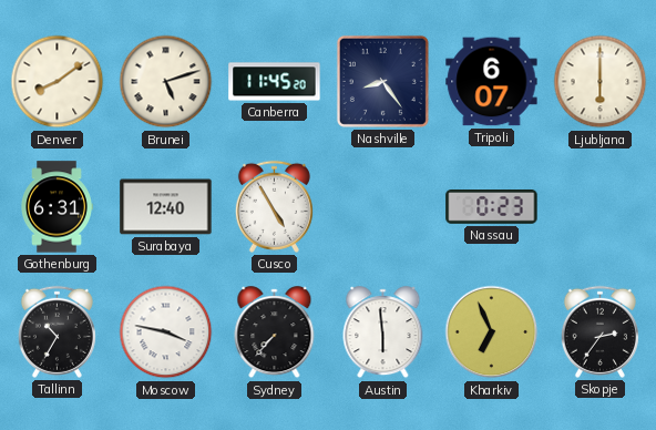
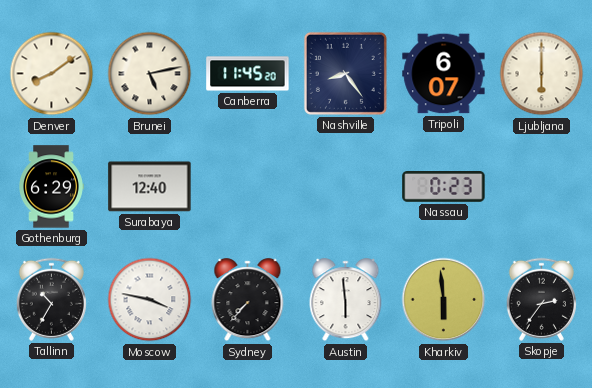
Brunei: 5:12 -> 5:13 (150, 74)
Gothenburg: 6:31 -> 6:29 (52, 187)
Cusco: 4:55 -> none (274, 206)
Kharkiv: 6:56 -> 5:59 (444, 300)
